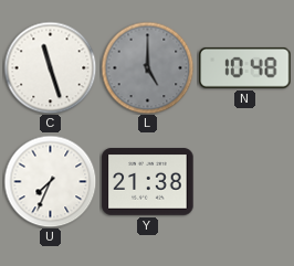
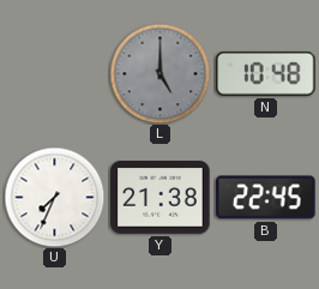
C: 11:27 -> none (50, 67)
B: none -> 22:45 (266, 198)
